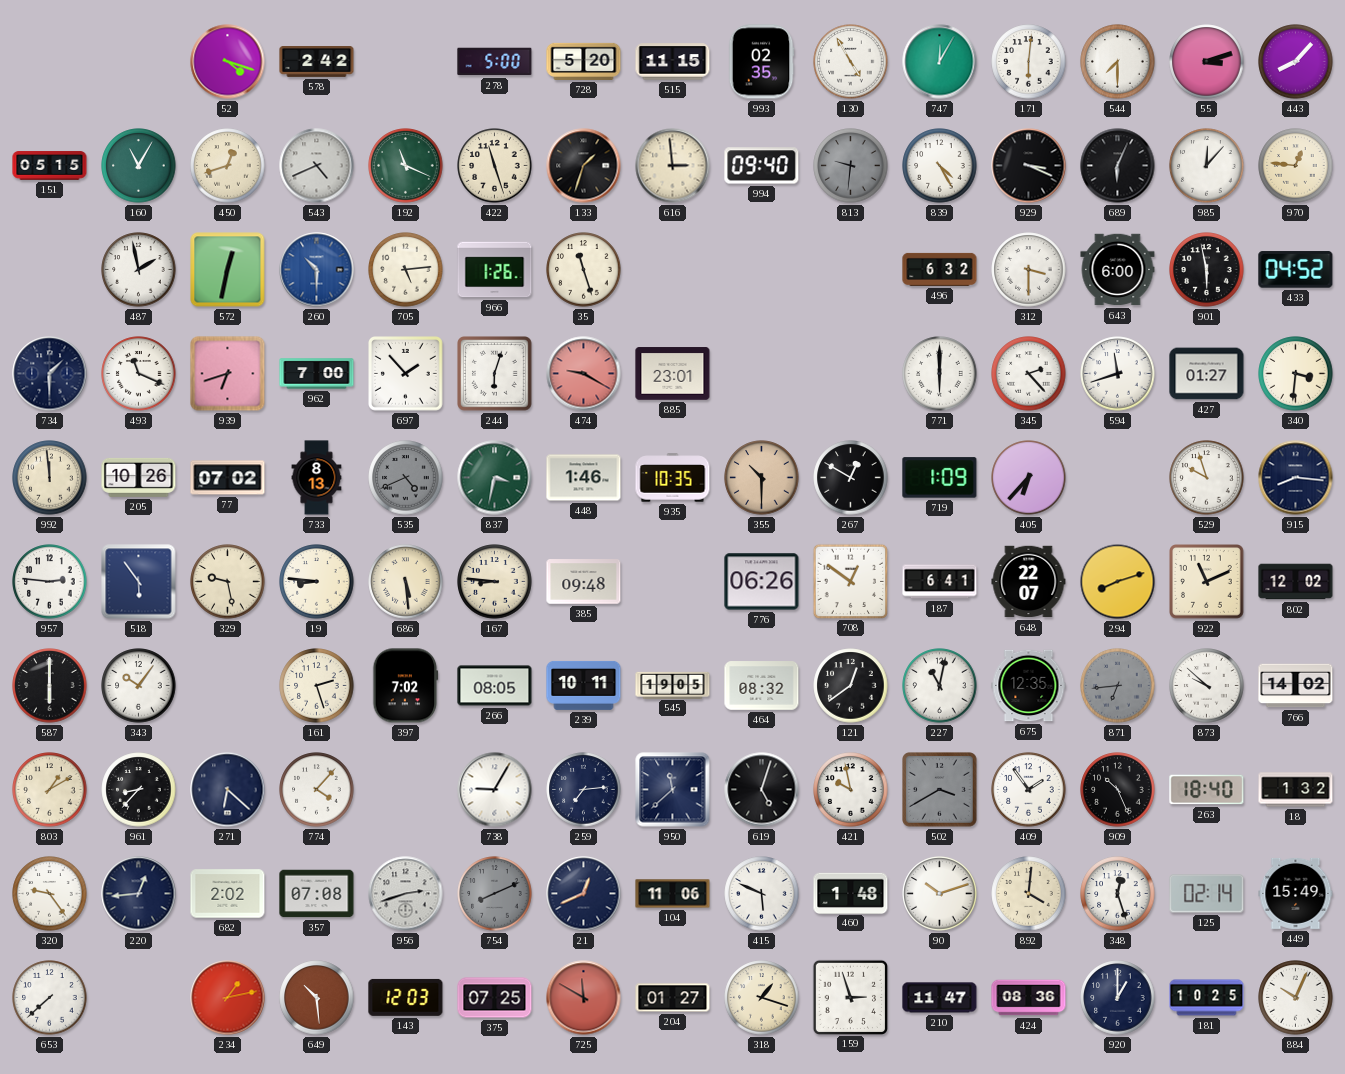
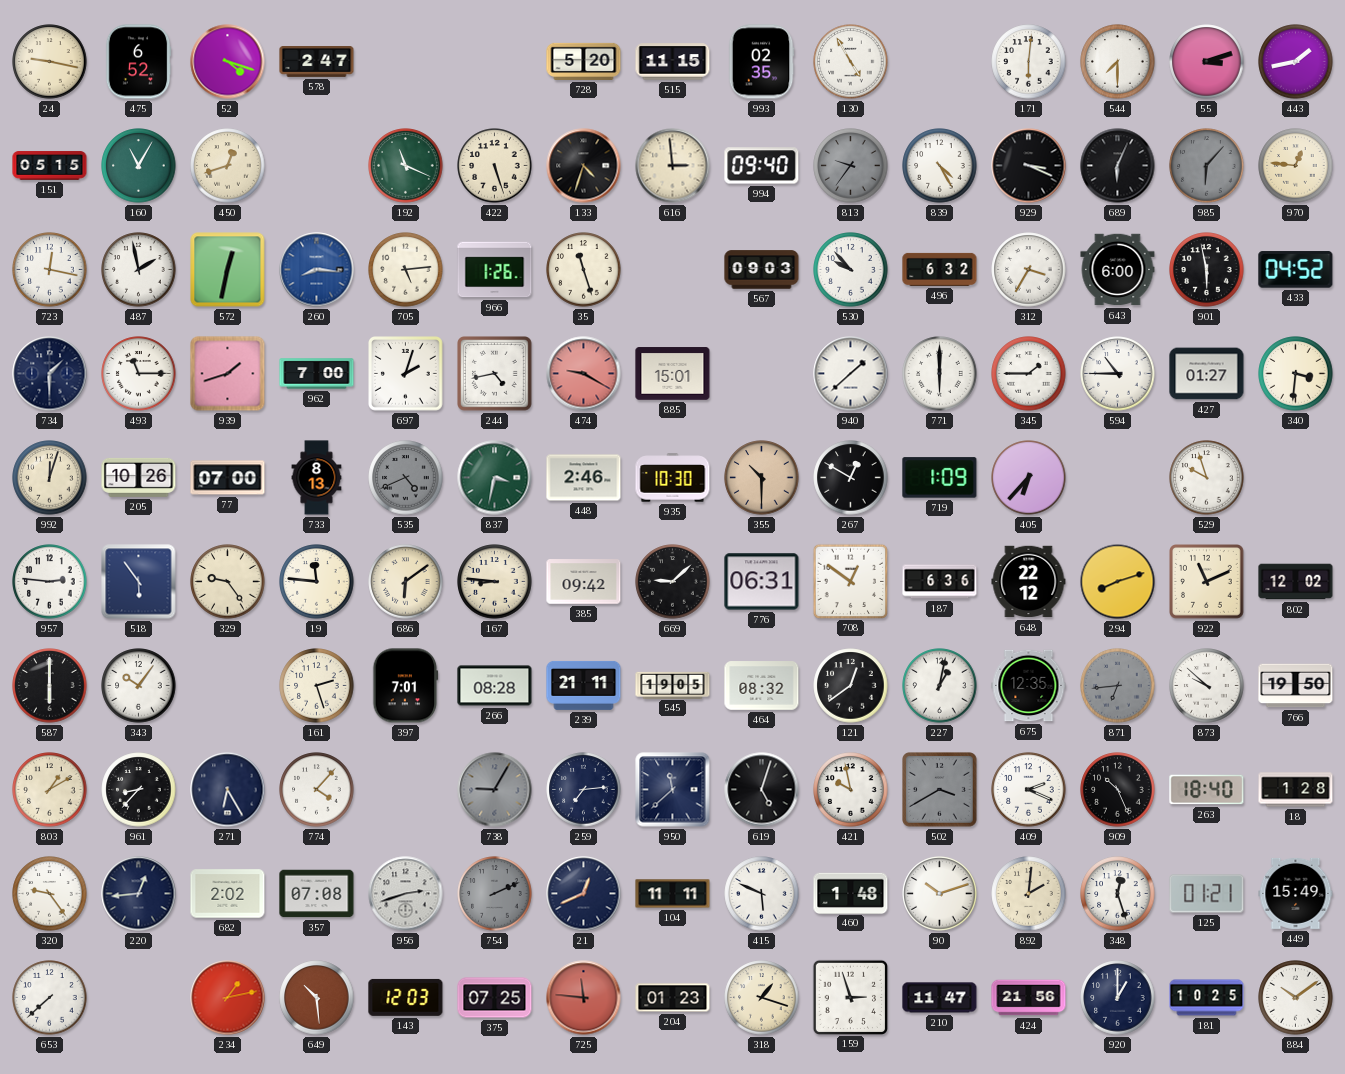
24: none -> 9:17 (50, 62)
475: none -> 6:52 (138, 62)
578: 2:42 -> 2:47 (317, 62)
278: 5:00 -> none (495, 62)
747: 12:05 -> none (940, 62)
443: 8:07 -> 1:43 (1296, 62)
543: 4:41 -> none (317, 166)
422: 11:27 -> 5:27 (495, 166)
133: 1:33 -> 4:33 (584, 166)
813: 9:31 -> 9:36 (851, 166)
985: 12:07 -> 6:07 (1207, 166)
985 dial: white -> grey (1207, 166)
723: none -> 12:17 (50, 270)
260: 10:30 -> 8:16 (317, 270)
567: none -> 09:03 (762, 270)
530: none -> 9:53 (851, 270)
312: 3:30 -> 3:35 (1029, 270)
493: 11:19 -> 11:15 (139, 374)
939: 6:42 -> 1:42 (228, 374)
697: 1:53 -> 2:03 (406, 374)
244: 6:03 -> 4:43 (495, 374)
885: 23:01 -> 15:01 (673, 374)
940: none -> 1:38 (851, 374)
345: 2:23 -> 1:45 (1029, 374)
594: 11:42 -> 10:45 (1118, 374)
992: 11:59 -> 12:03 (50, 478)
77: 07:02 -> 07:00 (228, 478)
448: 1:46 -> 2:46 (584, 478)
935: 10:35 -> 10:30 (673, 478)
915: 8:16 -> none (1296, 478)
329: 9:28 -> 9:24 (228, 582)
19: 8:46 -> 11:46 (317, 582)
686: 5:29 -> 6:09 (406, 582)
385: 09:48 -> 09:42 (584, 582)
669: none -> 9:08 (673, 582)
776: 06:26 -> 06:31 (762, 582)
187: 6:41 -> 6:36 (940, 582)
648: 22:07 -> 22:12 (1029, 582)
397: 7:02 -> 7:01 (406, 686)
266: 08:05 -> 08:28 (495, 686)
239: 10:11 -> 21:11 (584, 685)
227: 11:02 -> 1:02 (940, 686)
766: 14:02 -> 19:50 (1296, 686)
271: 6:22 -> 6:25 (228, 790)
738 dial: white -> grey (495, 790)
409: 1:54 -> 2:19 (1029, 790)
18: 1:32 -> 1:28 (1296, 790)
754: 8:11 -> 2:11 (495, 894)
104: 11:06 -> 11:11 (673, 894)
892: 4:01 -> 2:01 (1029, 894)
125: 02:14 -> 01:21 (1207, 894)
725: 11:50 -> 11:46 (584, 998)
204: 01:27 -> 01:23 (673, 998)
424: 08:36 -> 21:56 (1029, 998)
884: 10:04 -> 10:09 (1296, 998)
